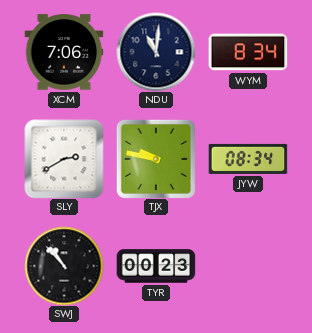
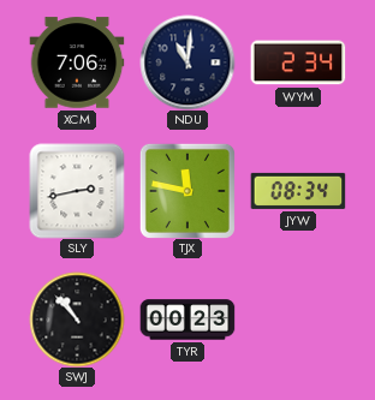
WYM: 8:34 -> 2:34 (298, 62)
SLY: 2:40 -> 2:43 (77, 191)
TJX: 9:47 -> 11:47 (187, 191)
